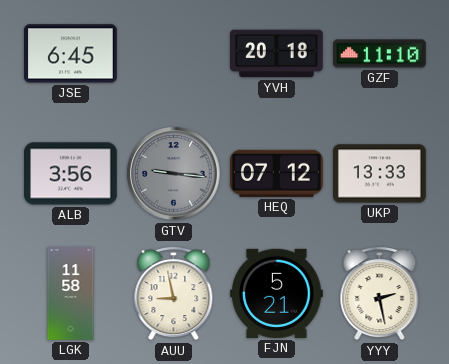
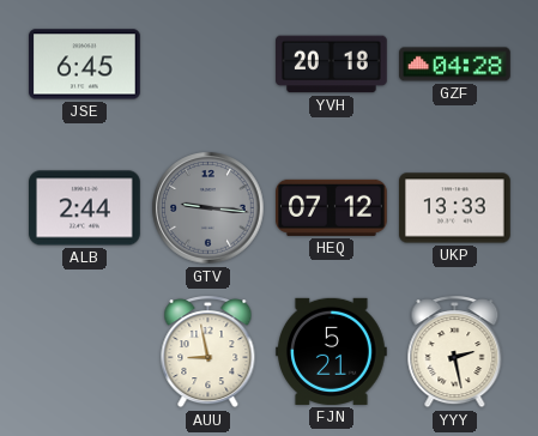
GZF: 11:10 -> 04:28 (455, 65)
ALB: 3:56 -> 2:44 (85, 208)
LGK: 11:58 -> none (71, 294)
